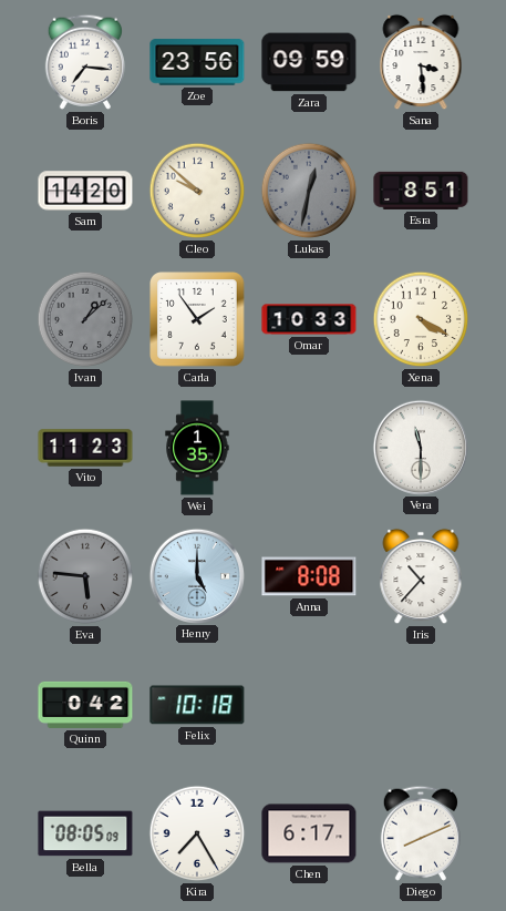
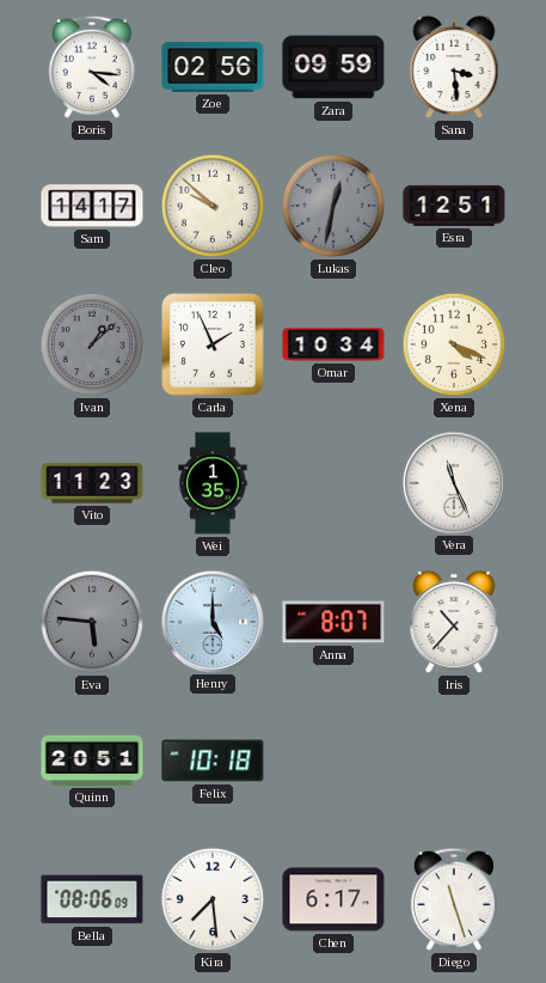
Boris: 7:16 -> 4:16 (92, 67)
Zoe: 23:56 -> 02:56 (213, 67)
Sam: 14:20 -> 14:17 (92, 206)
Esra: 8:51 -> 12:51 (454, 206)
Carla: 1:54 -> 1:56 (213, 344)
Omar: 10:33 -> 10:34 (333, 344)
Xena: 4:20 -> 4:19 (454, 344)
Vera: 11:30 -> 11:26 (453, 482)
Anna: 8:08 -> 8:07 (333, 622)
Quinn: 0:42 -> 20:51 (92, 761)
Bella: 08:05 -> 08:06 (92, 899)
Kira: 7:25 -> 7:29 (213, 899)
Diego: 8:11 -> 11:27 (454, 899)
